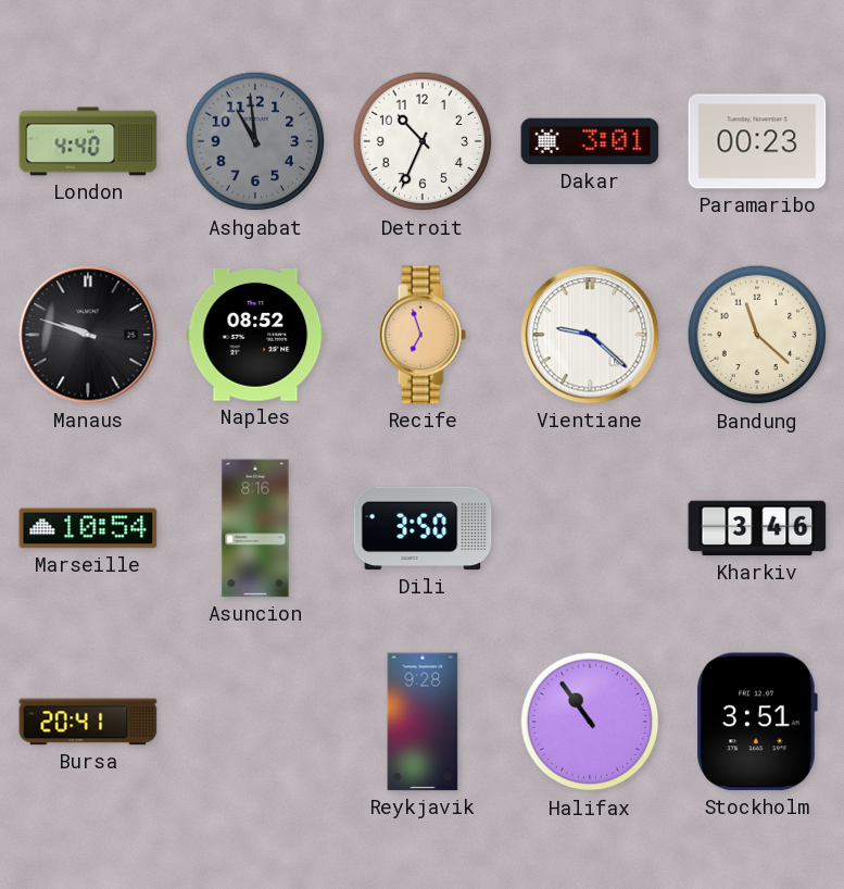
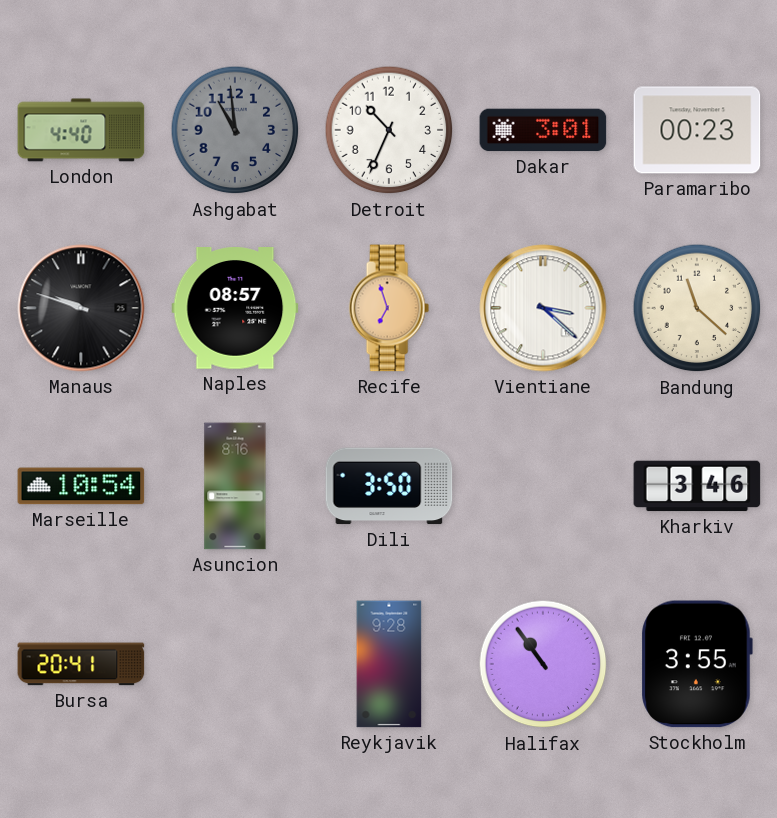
Naples: 08:52 -> 08:57 (235, 309)
Vientiane: 9:22 -> 3:22 (543, 308)
Stockholm: 3:51 -> 3:55 (697, 664)
